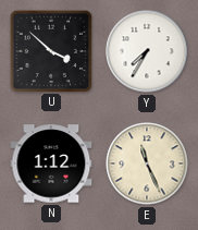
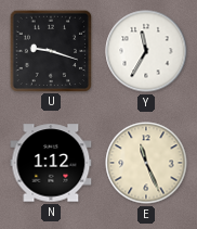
U: 3:52 -> 9:18 (50, 50)
Y: 7:35 -> 11:35 (146, 51)
